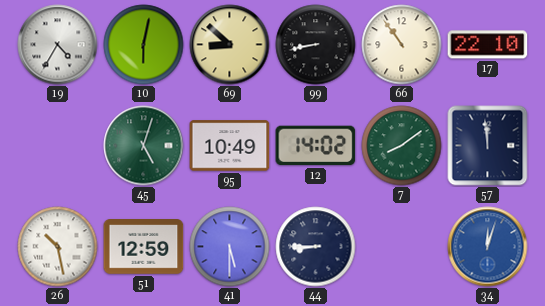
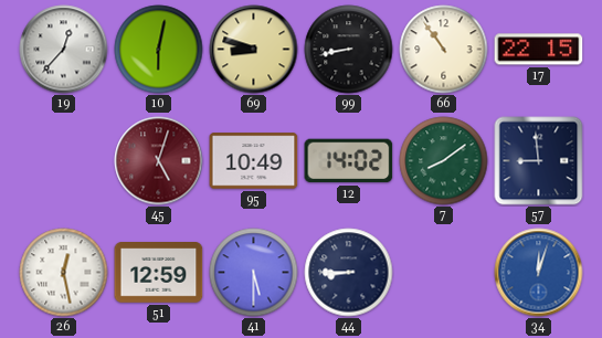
19: 4:35 -> 12:37 (64, 50)
69: 8:52 -> 8:48 (254, 50)
17: 22:10 -> 22:15 (539, 50)
45 dial: green -> burgundy (159, 161)
57: 11:59 -> 8:59 (539, 161)
26: 10:28 -> 12:28 (64, 273)
